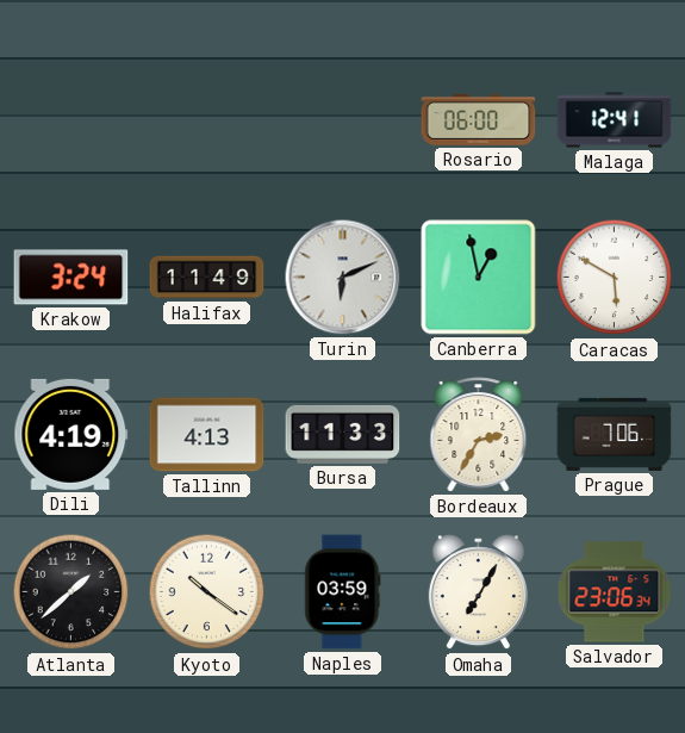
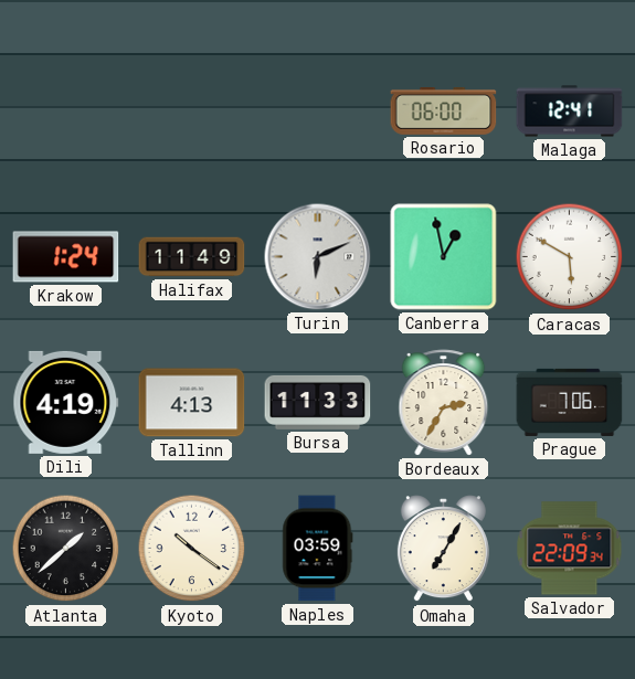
Krakow: 3:24 -> 1:24 (66, 257)
Salvador: 23:06 -> 22:09 (570, 549)
